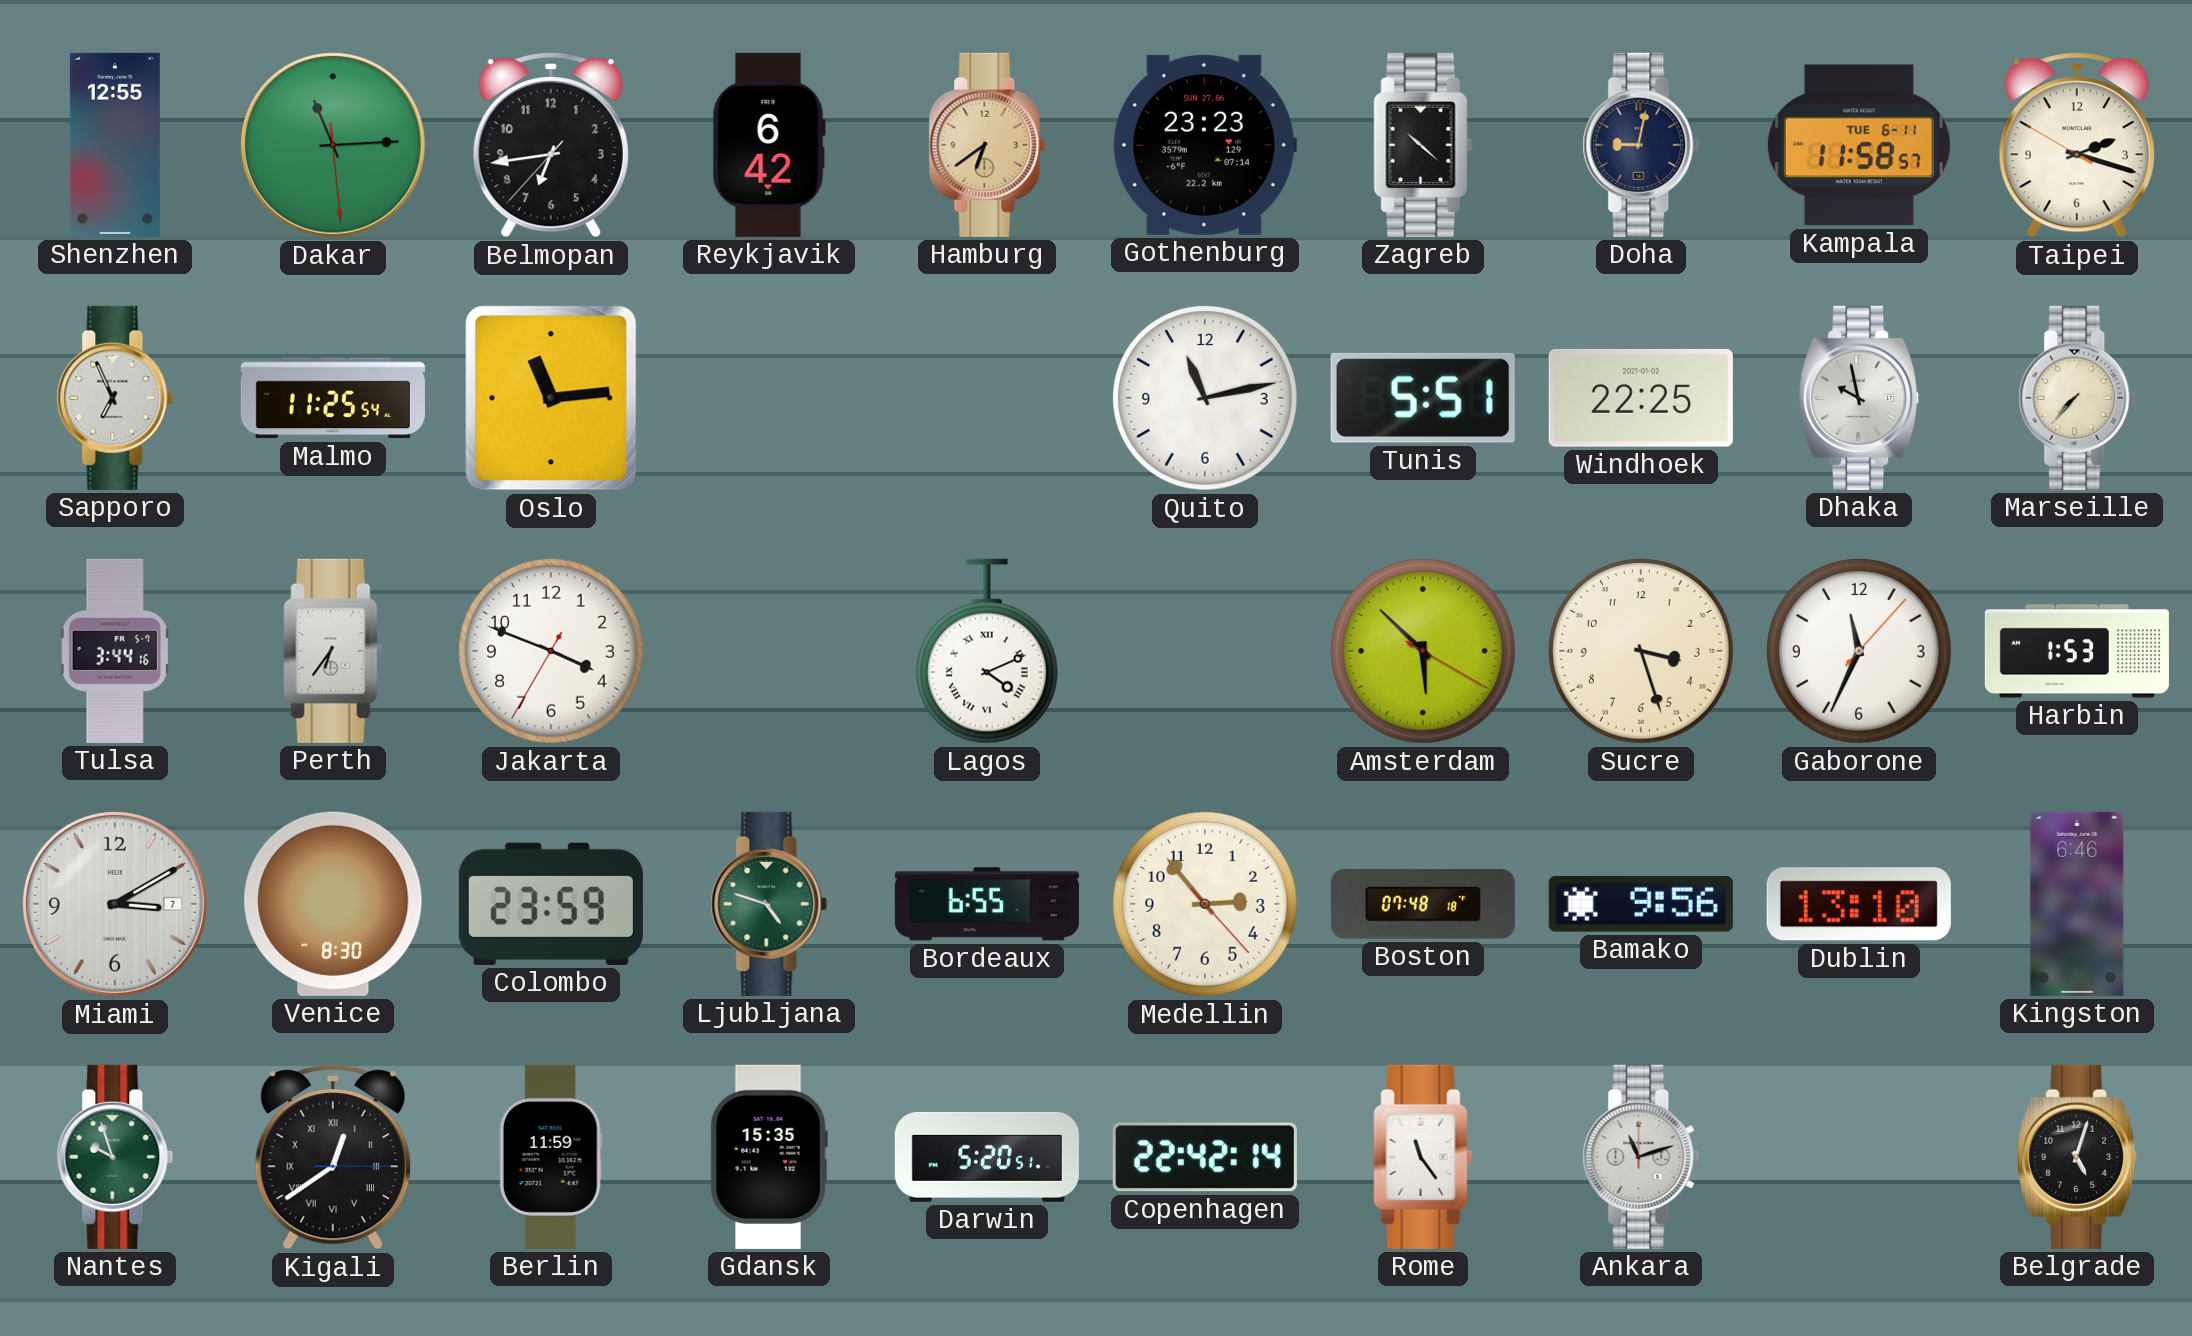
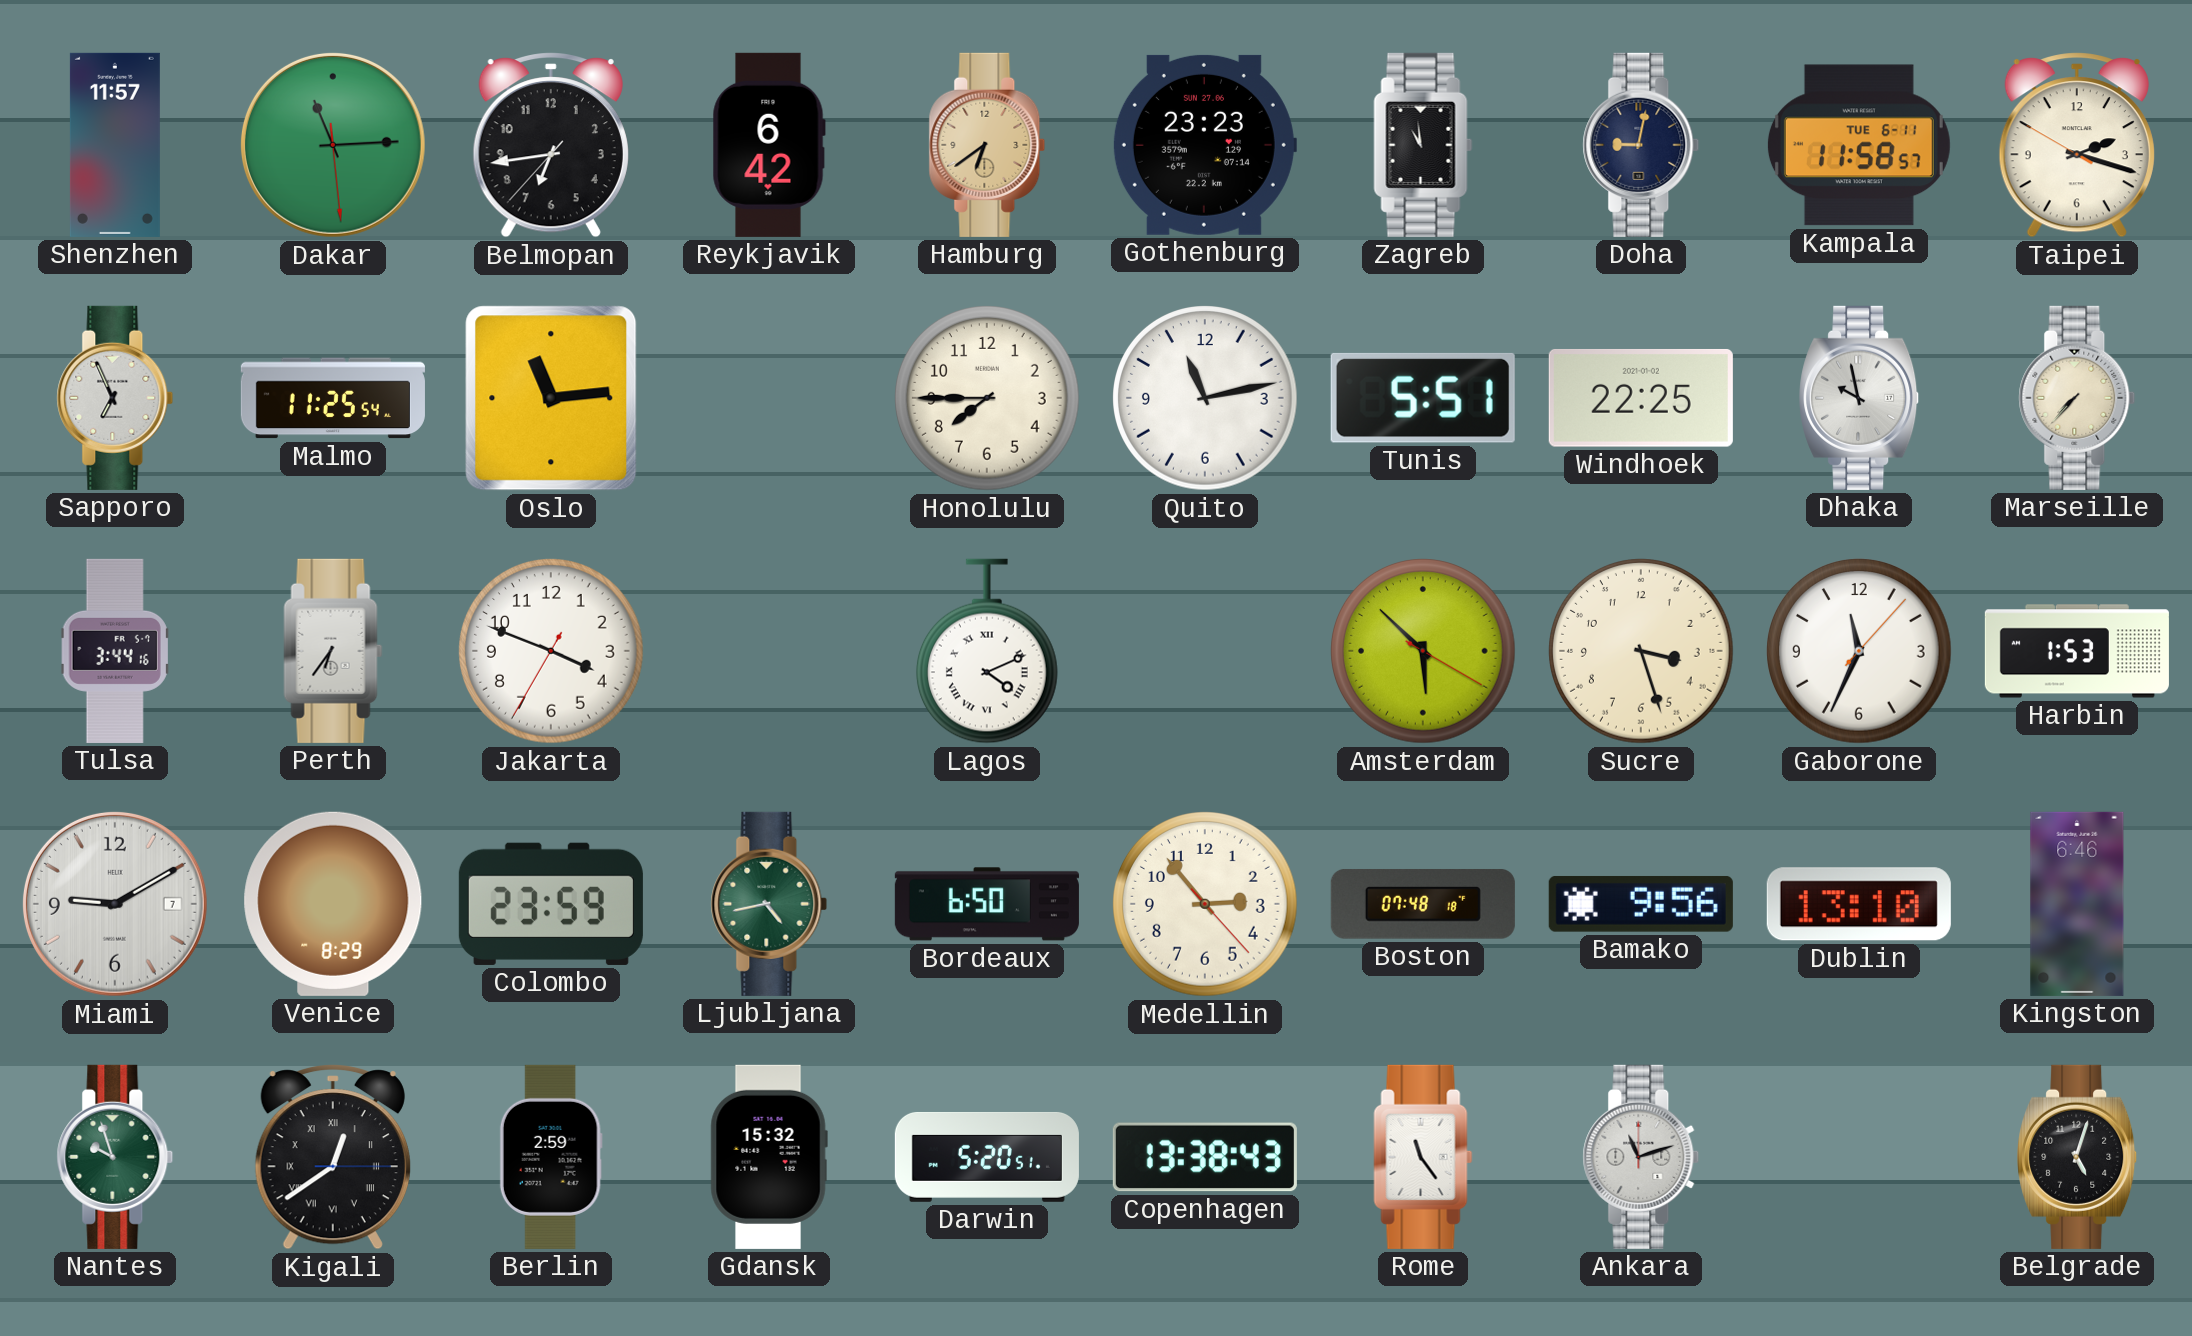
Shenzhen: 12:55 -> 11:57 (115, 145)
Zagreb: 10:22 -> 10:59 (1423, 145)
Honolulu: none -> 7:45 (987, 398)
Miami: 3:10 -> 9:10 (115, 904)
Venice: 8:30 -> 8:29 (333, 904)
Ljubljana: 4:48 -> 4:43 (769, 904)
Bordeaux: 6:55 -> 6:50 (987, 904)
Berlin: 11:59 -> 2:59 (551, 1157)
Gdansk: 15:35 -> 15:32 (769, 1157)
Copenhagen: 22:42 -> 13:38 (1205, 1157)
